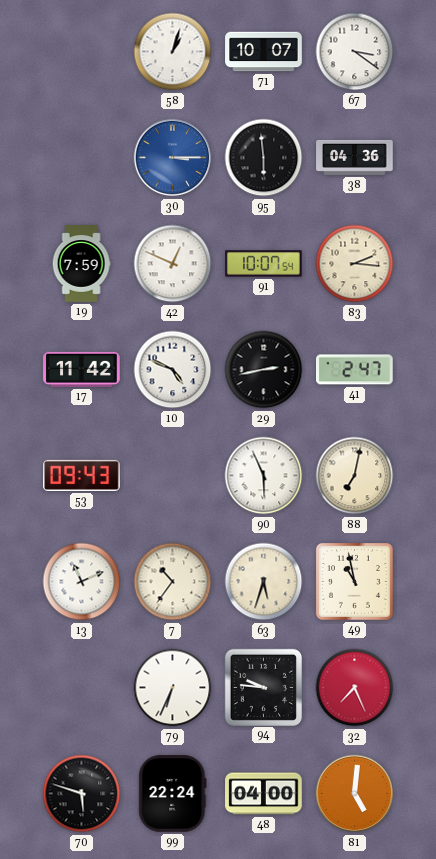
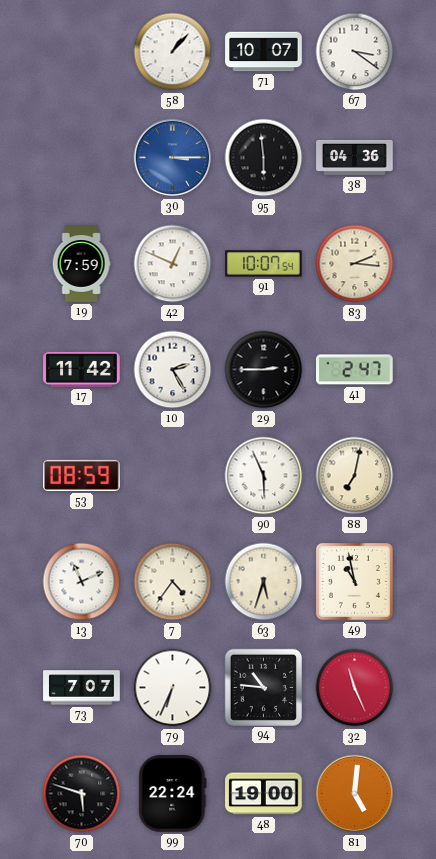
58: 1:03 -> 1:07 (173, 52)
10: 4:49 -> 2:25 (173, 370)
29: 2:43 -> 2:45 (264, 370)
53: 09:43 -> 08:59 (82, 475)
7: 10:36 -> 4:36 (173, 582)
73: none -> 7:07 (82, 688)
94: 9:46 -> 10:46 (263, 687)
32: 7:26 -> 11:26 (355, 688)
48: 04:00 -> 19:00 (264, 794)
